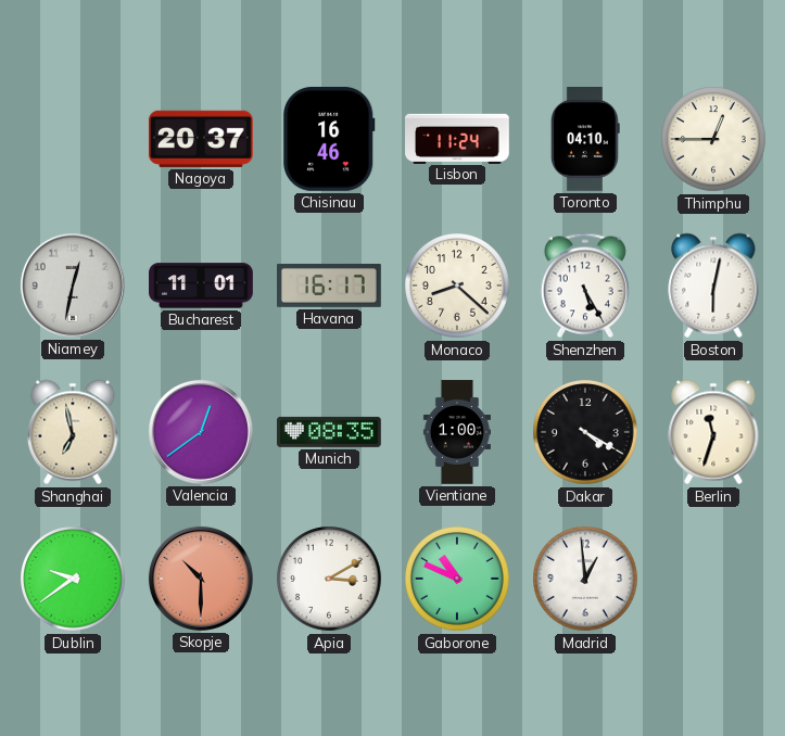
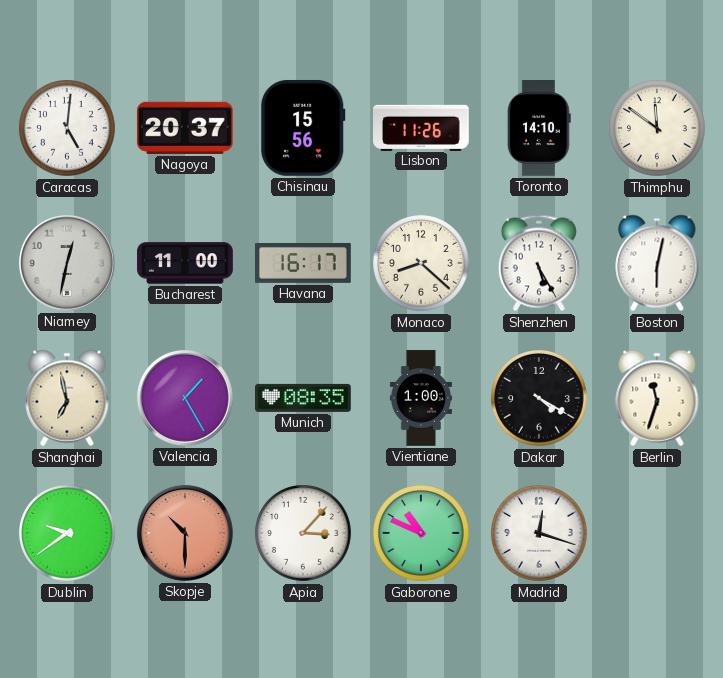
Caracas: none -> 5:01 (67, 128)
Chisinau: 16:46 -> 15:56 (303, 128)
Lisbon: 11:24 -> 11:26 (422, 127)
Toronto: 04:10 -> 14:10 (539, 129)
Thimphu: 12:45 -> 11:51 (657, 128)
Bucharest: 11:01 -> 11:00 (185, 263)
Valencia: 12:39 -> 1:25 (185, 398)
Apia: 3:10 -> 3:07 (303, 533)
Madrid: 12:59 -> 12:18 (539, 533)
